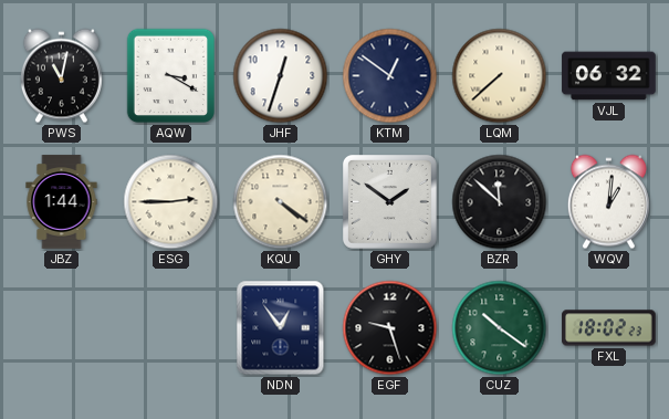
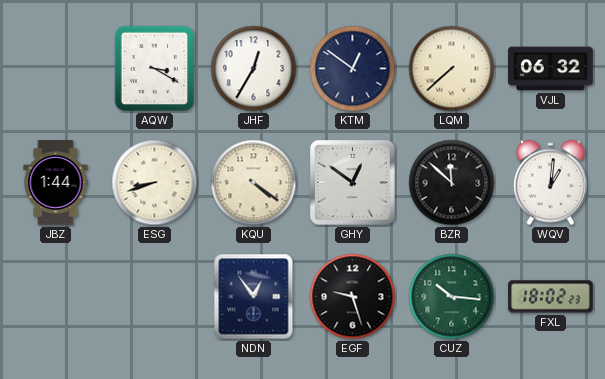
PWS: 11:02 -> none (61, 76)
JHF: 12:33 -> 12:35 (254, 69)
ESG: 2:45 -> 8:42 (155, 183)
GHY: 1:51 -> 12:51 (352, 182)
CUZ: 10:21 -> 10:16 (452, 297)
